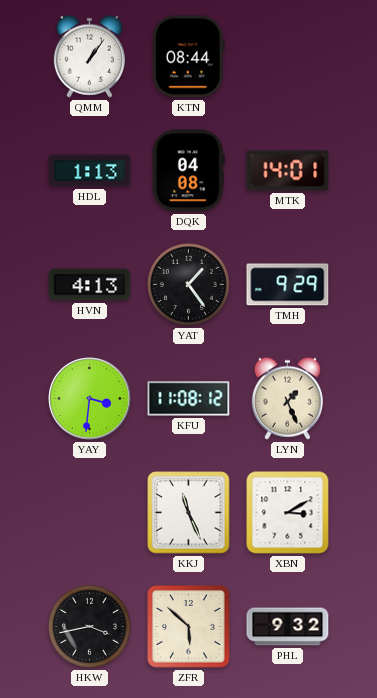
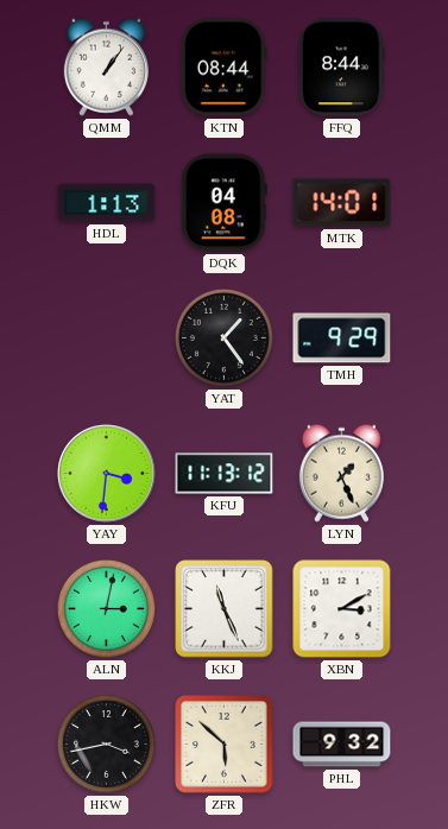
FFQ: none -> 8:44 (342, 68)
HVN: 4:13 -> none (90, 285)
KFU: 11:08 -> 11:13 (225, 474)
ALN: none -> 3:02 (106, 608)
